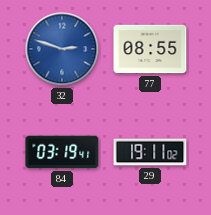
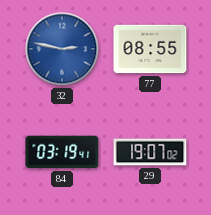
32: 2:48 -> 2:47 (62, 49)
29: 19:11 -> 19:07 (150, 152)
